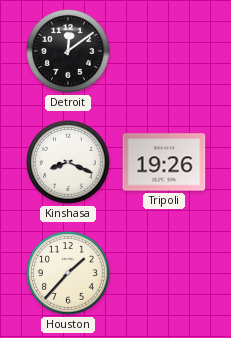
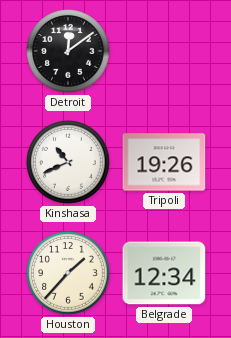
Kinshasa: 8:19 -> 10:41 (69, 163)
Belgrade: none -> 12:34 (164, 273)
